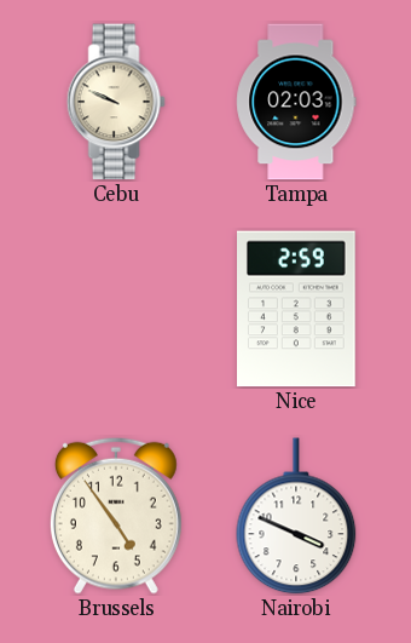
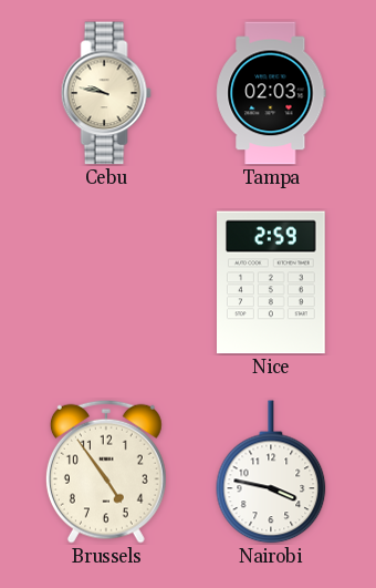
Cebu: 9:49 -> 9:47 (106, 93)
Nairobi: 3:49 -> 3:47 (271, 472)
